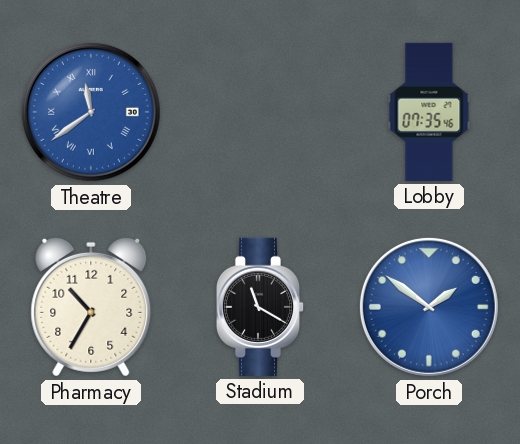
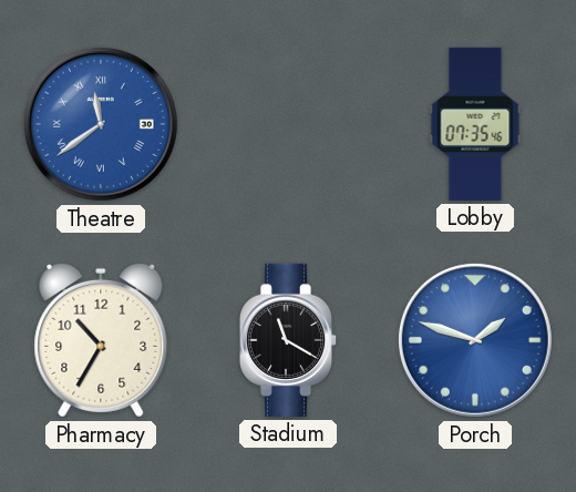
Porch: 1:51 -> 1:48 (475, 340)
